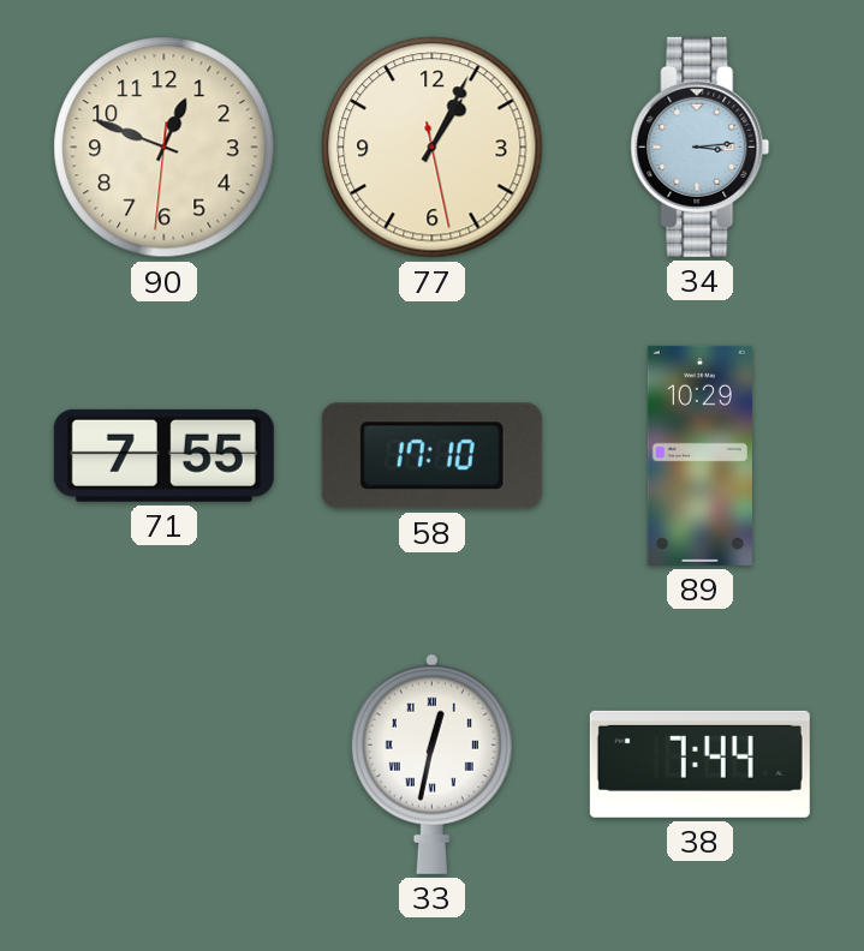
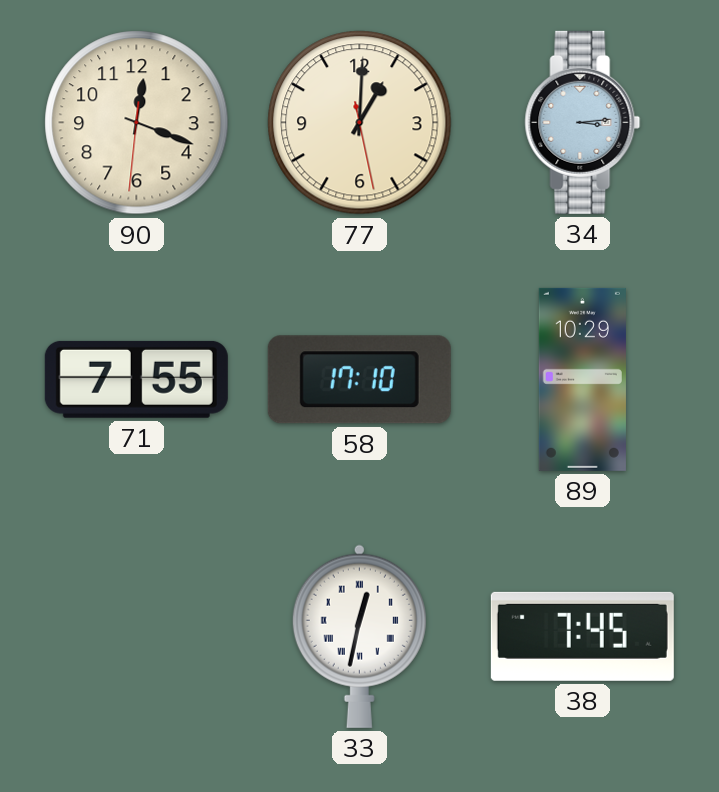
90: 12:48 -> 12:18 (137, 123)
77: 1:04 -> 1:00 (360, 123)
38: 7:44 -> 7:45 (582, 636)
